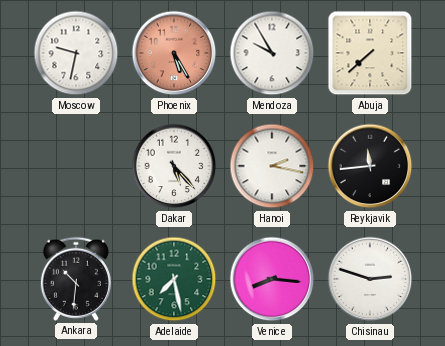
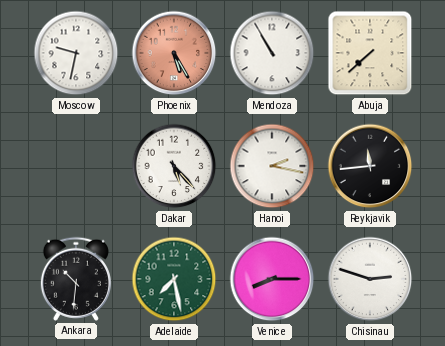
Mendoza: 9:55 -> 10:55 (272, 53)
Venice: 8:16 -> 8:15 (272, 279)
